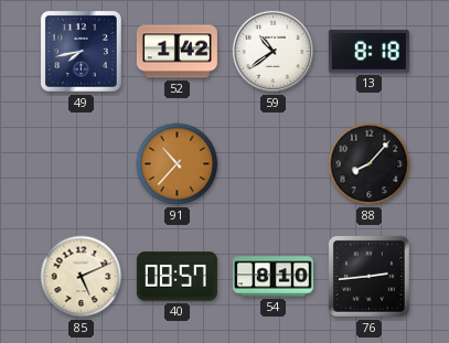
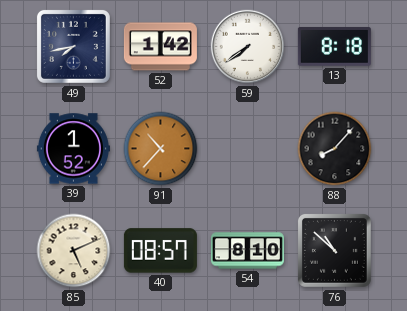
59: 10:39 -> 7:39 (248, 47)
39: none -> 1:52 (73, 149)
76: 2:44 -> 10:52 (334, 250)
